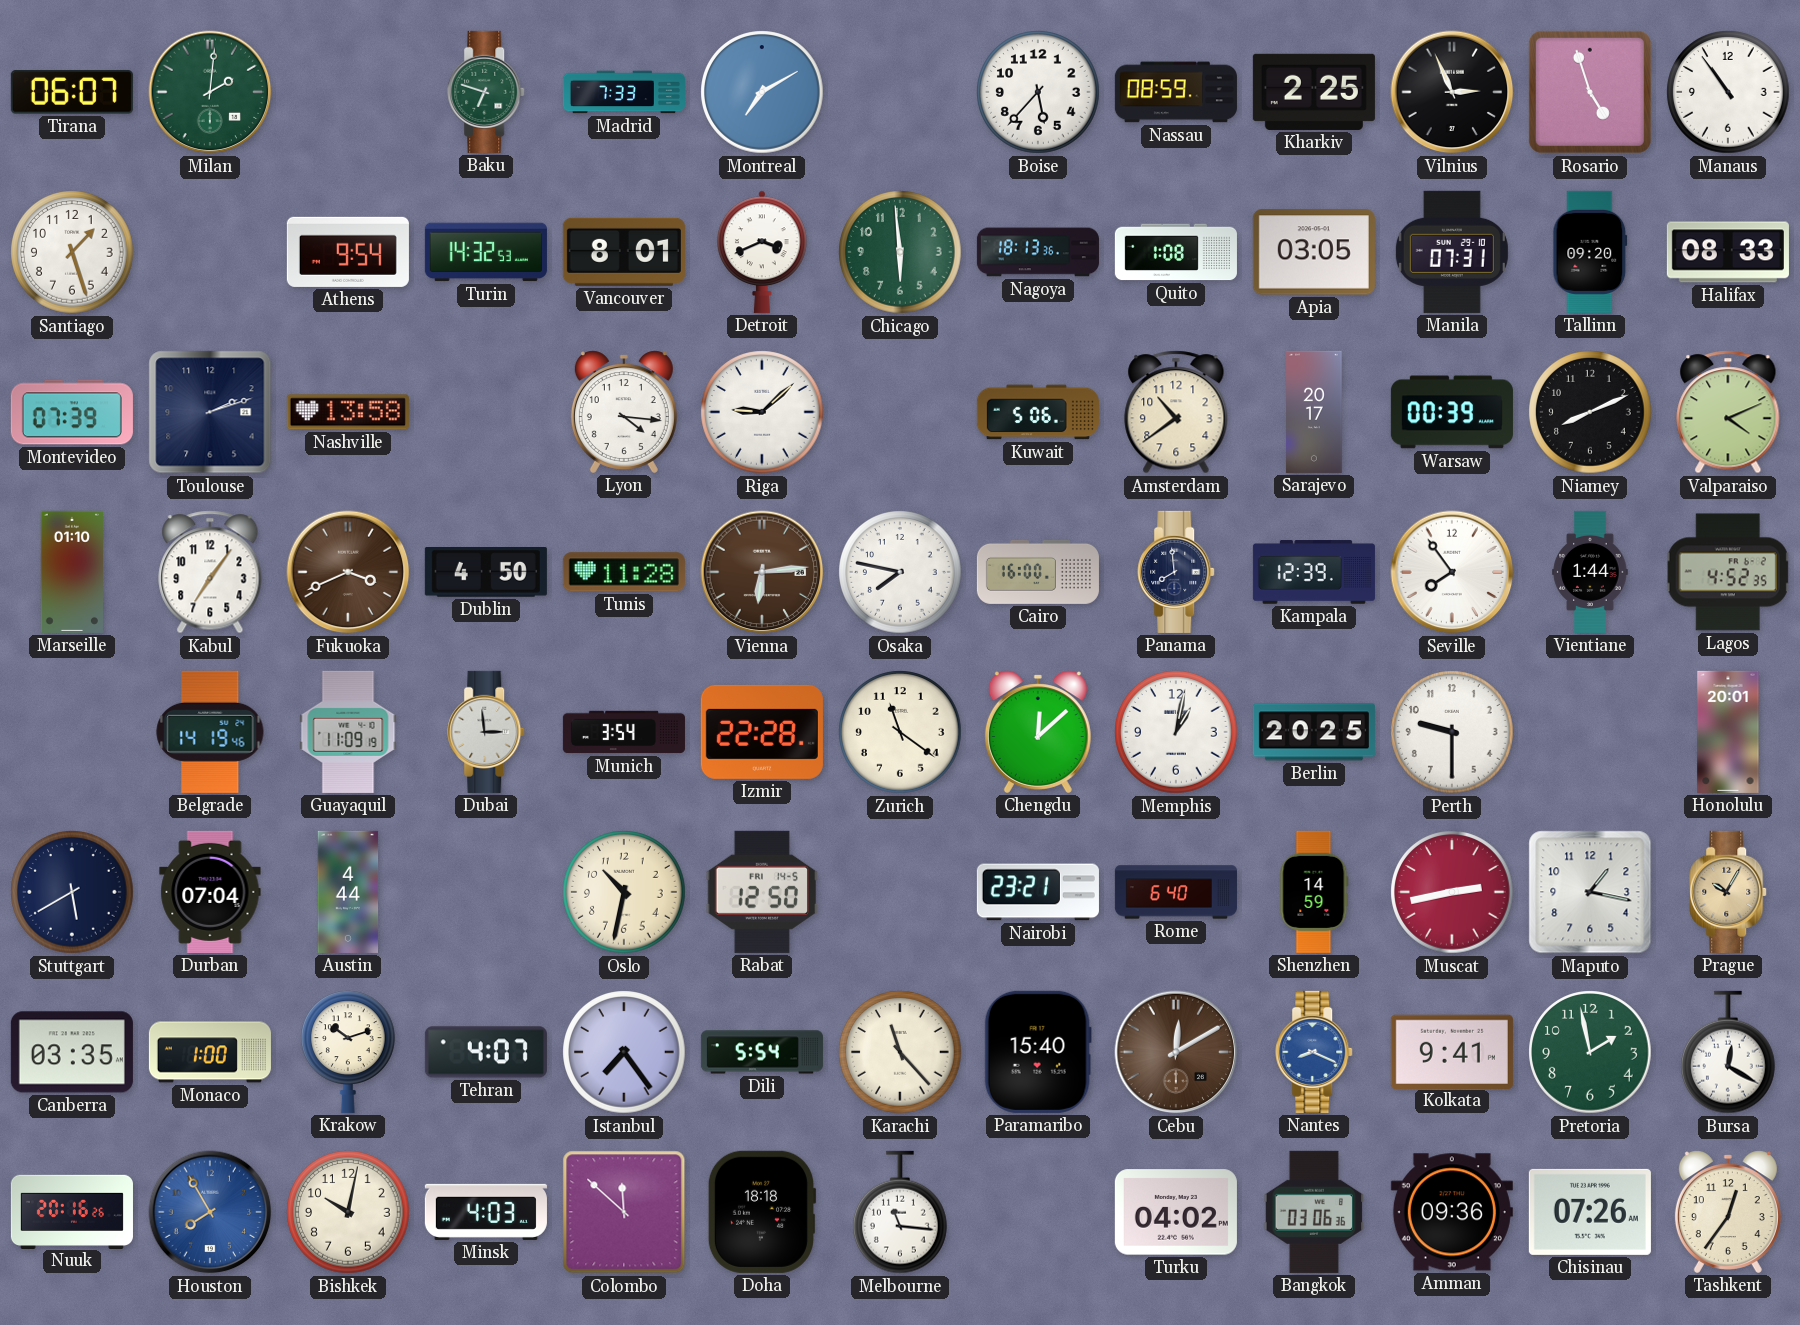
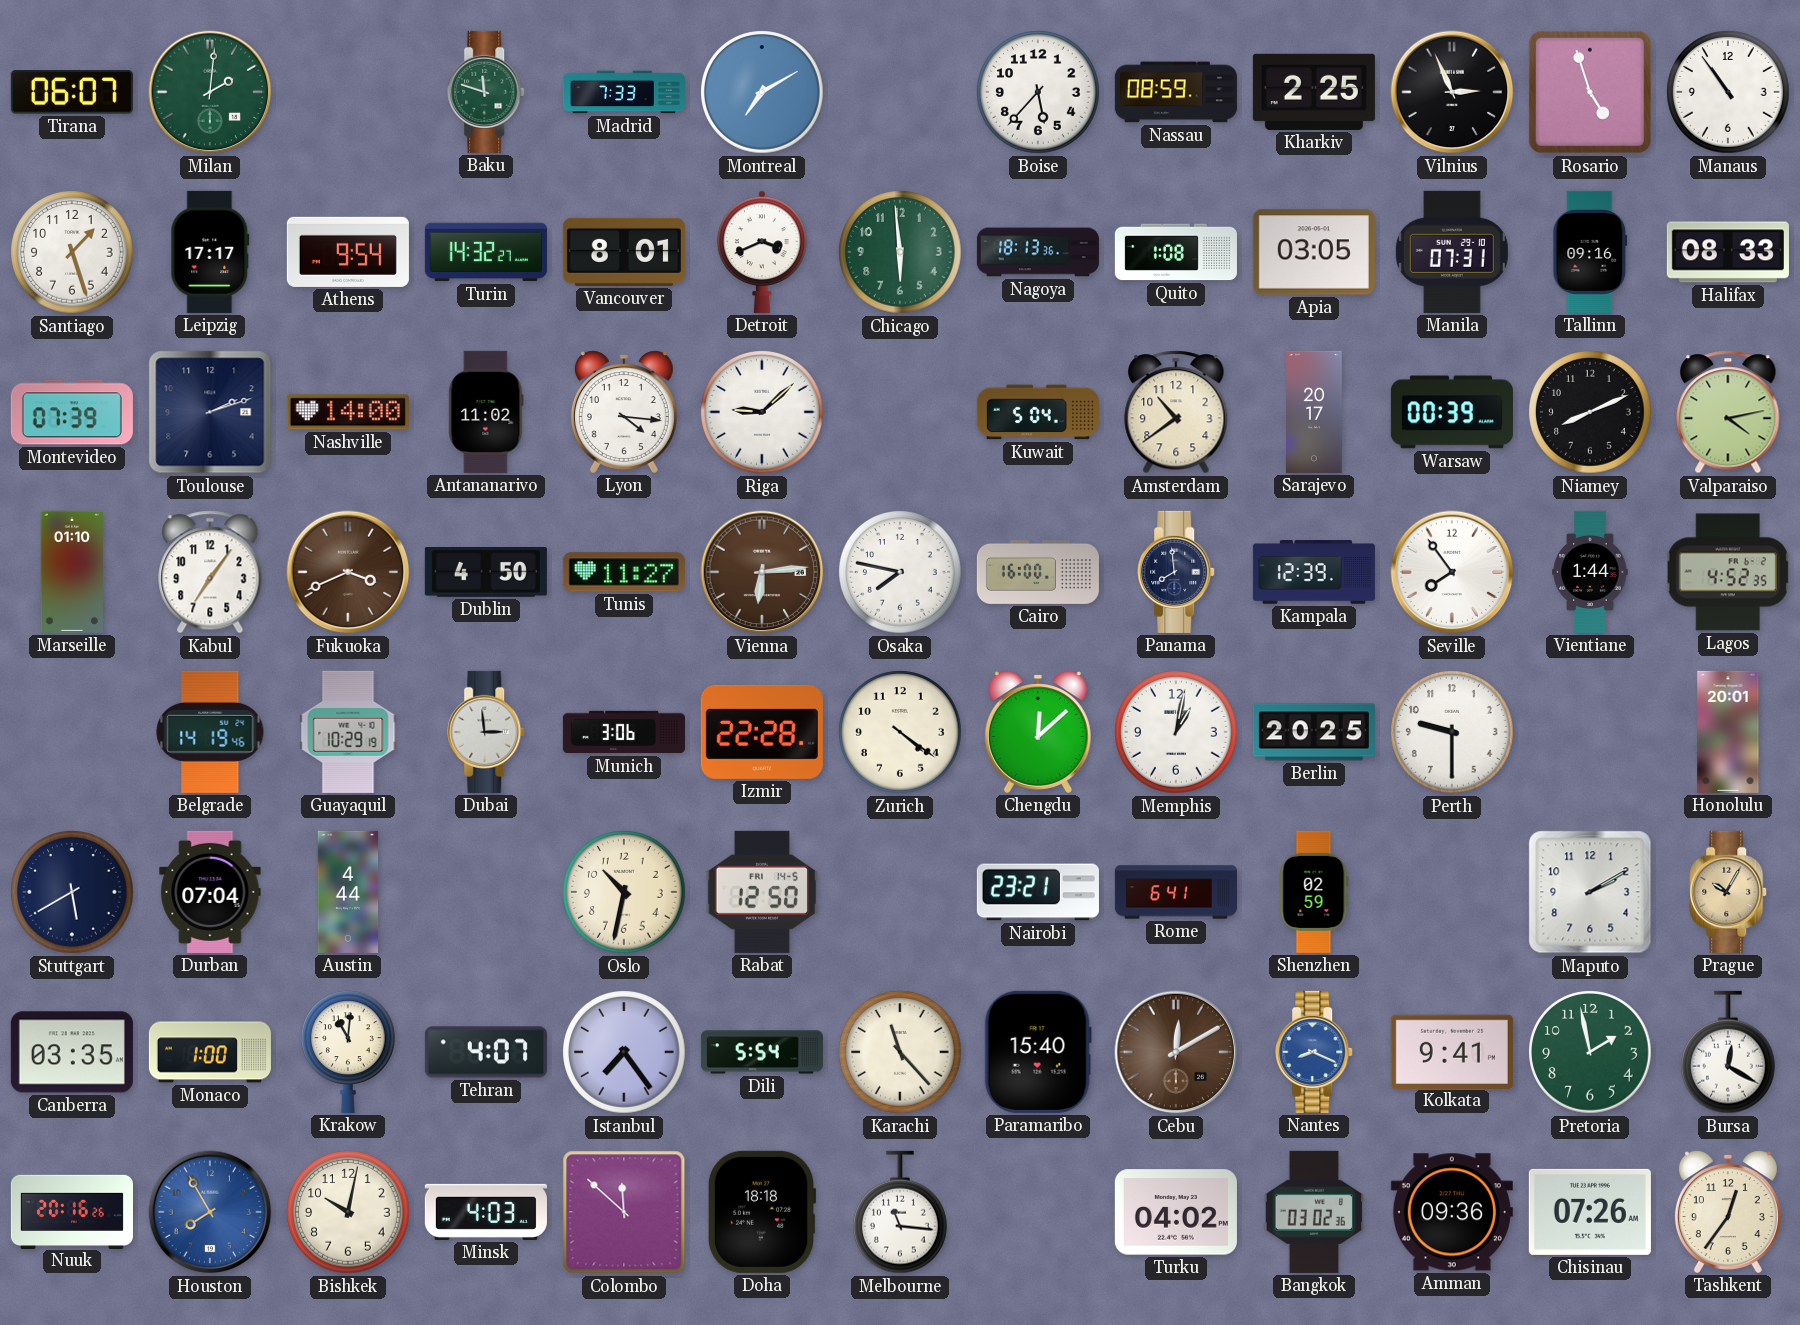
Baku: 6:48 -> 11:48 (487, 92)
Leipzig: none -> 17:17 (210, 252)
Turin: 14:32:53 -> 14:32:27 (486, 252)
Tallinn: 09:20 -> 09:16 (1590, 252)
Nashville: 13:58 -> 14:00 (348, 412)
Antananarivo: none -> 11:02 (486, 412)
Kuwait: 5:06 -> 5:04 (1038, 412)
Valparaiso: 4:11 -> 4:13 (1728, 412)
Tunis: 11:28 -> 11:27 (624, 572)
Guayaquil: 11:09 -> 10:29 (348, 732)
Munich: 3:54 -> 3:06 (624, 732)
Zurich: 11:21 -> 4:21 (900, 732)
Rome: 6:40 -> 6:41 (1176, 892)
Shenzhen: 14:59 -> 02:59 (1314, 892)
Muscat: 2:43 -> none (1452, 892)
Maputo: 1:17 -> 2:10 (1590, 892)
Krakow: 10:12 -> 11:01 (349, 1052)
Bangkok: 03:06 -> 03:02 (1314, 1212)
